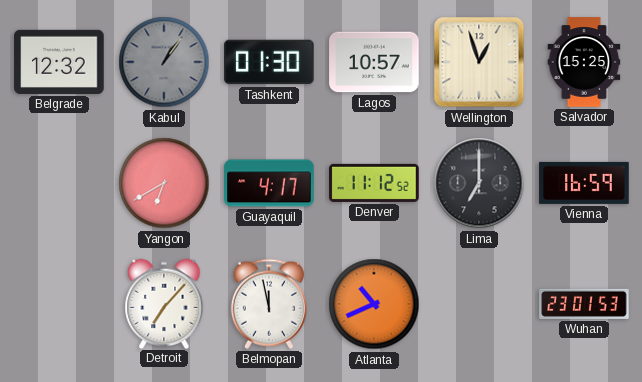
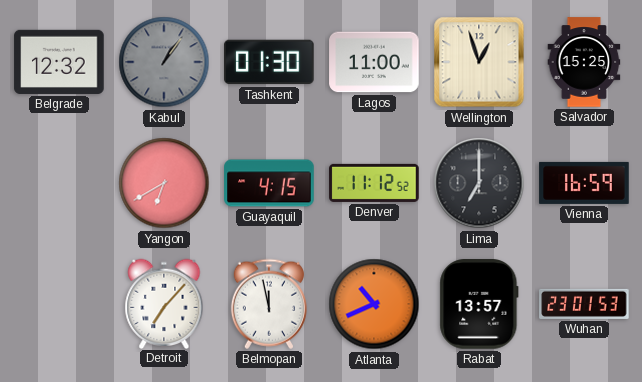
Lagos: 10:57 -> 11:00 (374, 62)
Guayaquil: 4:17 -> 4:15 (269, 183)
Rabat: none -> 13:57 (479, 304)
